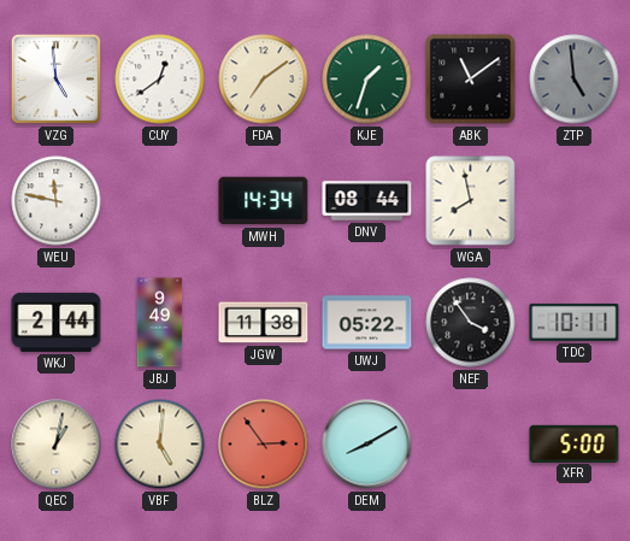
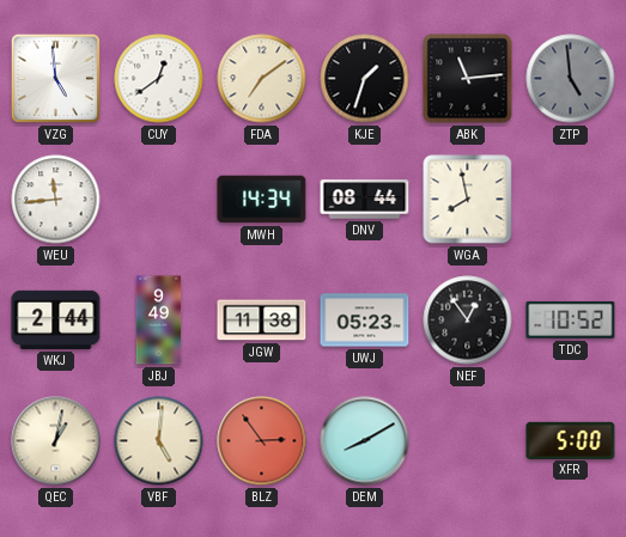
KJE dial: green -> black (365, 79)
ABK: 11:09 -> 11:14 (468, 79)
WEU: 11:47 -> 11:44 (56, 200)
UWJ: 05:22 -> 05:23 (365, 321)
NEF: 3:54 -> 12:54 (468, 321)
TDC: 10:11 -> 10:52 (571, 319)
